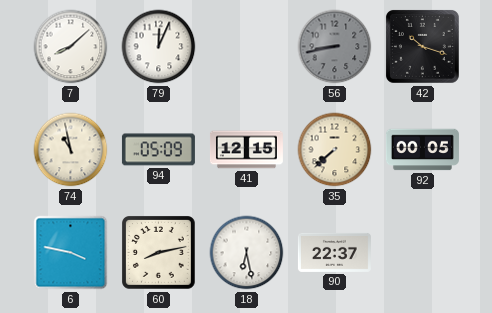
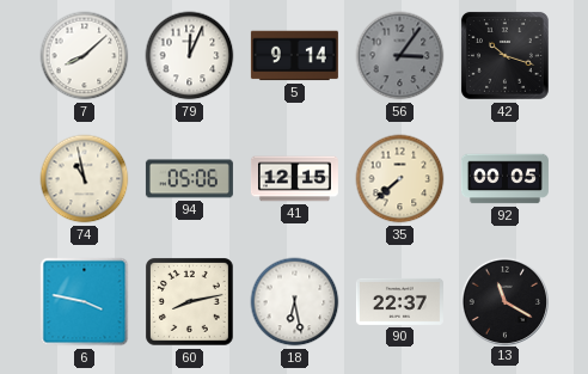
5: none -> 9:14 (294, 56)
56: 8:43 -> 3:06 (400, 56)
94: 05:09 -> 05:06 (189, 179)
13: none -> 11:20 (504, 301)
